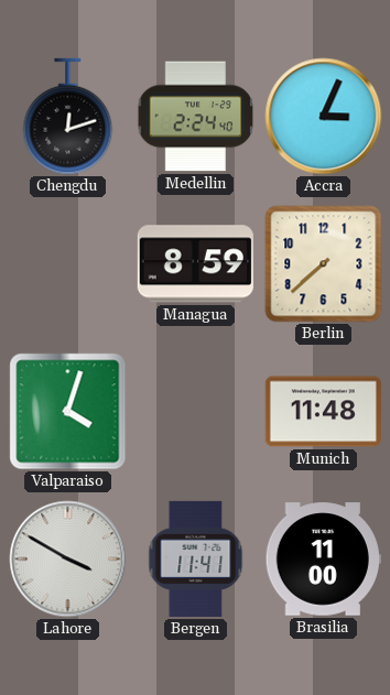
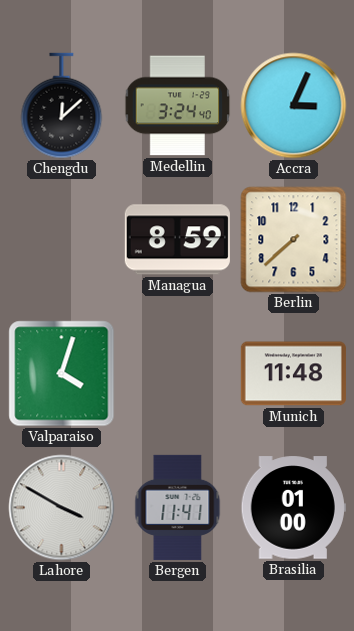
Chengdu: 12:12 -> 12:08 (62, 106)
Medellin: 2:24 -> 3:24 (178, 106)
Brasilia: 11:00 -> 01:00 (293, 508)
